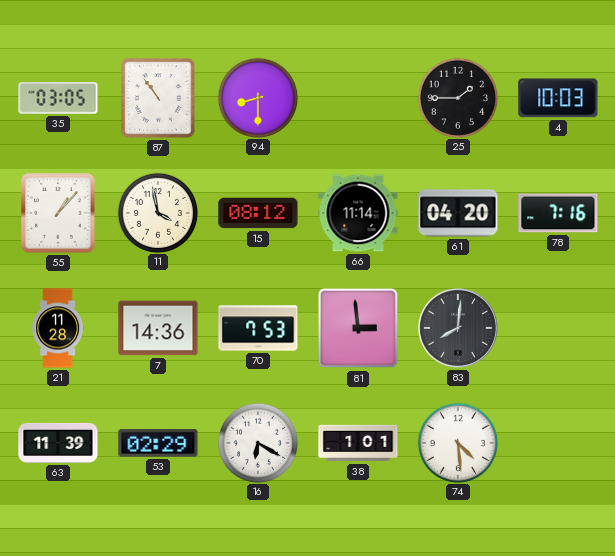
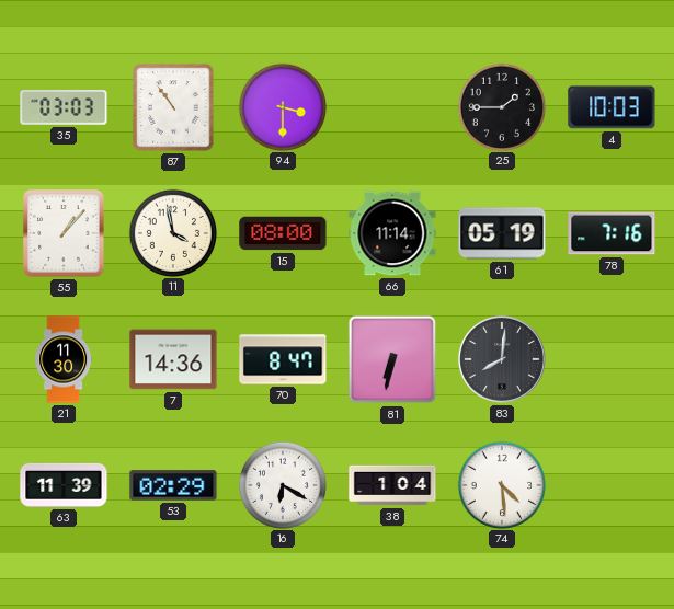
35: 03:05 -> 03:03 (64, 107)
94: 8:30 -> 3:30 (282, 106)
15: 08:12 -> 08:00 (283, 233)
61: 04:20 -> 05:19 (502, 233)
21: 11:28 -> 11:30 (62, 359)
70: 7:53 -> 8:47 (283, 359)
81: 2:59 -> 6:32 (392, 359)
38: 1:01 -> 1:04 (392, 485)
